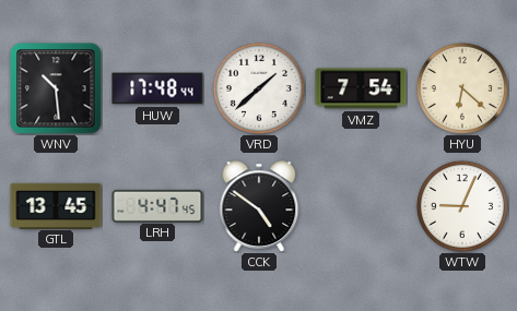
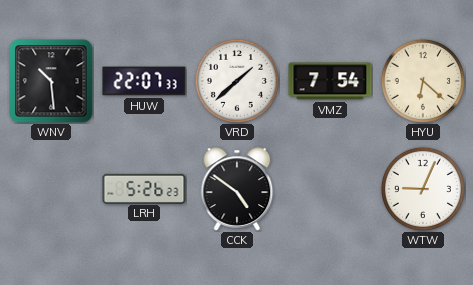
HUW: 17:48 -> 22:07 (144, 81)
GTL: 13:45 -> none (56, 205)
LRH: 4:47 -> 5:26 (144, 188)
